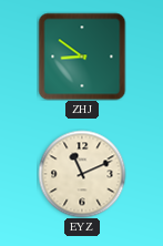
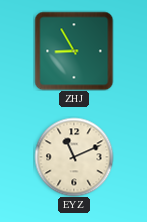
ZHJ: 8:51 -> 8:55 (74, 51)
